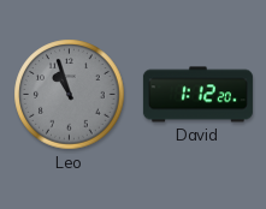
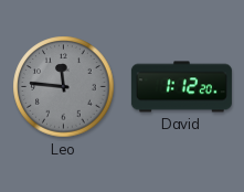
Leo: 10:57 -> 11:46 (64, 87)
